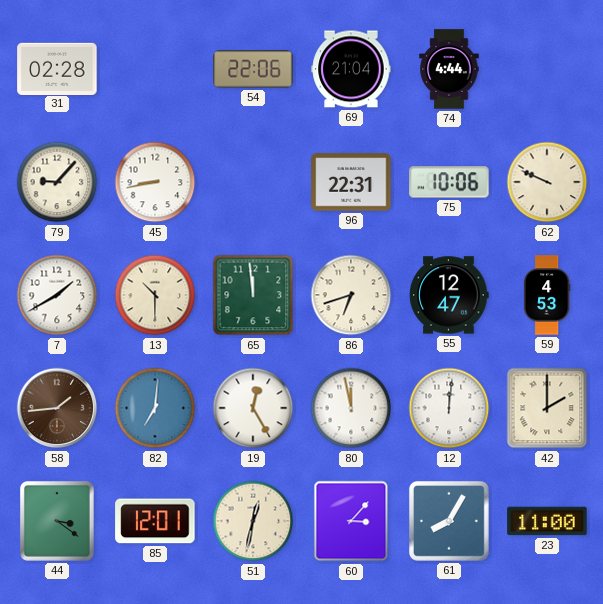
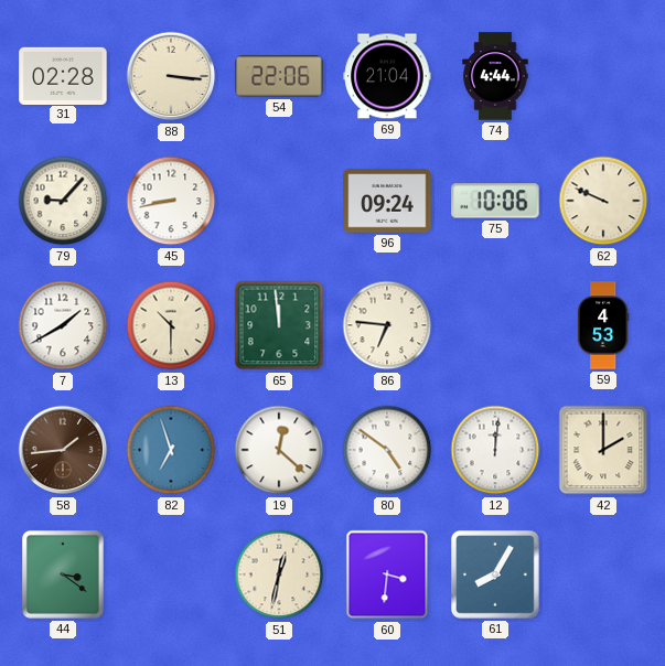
88: none -> 3:16 (171, 76)
96: 22:31 -> 09:24 (387, 201)
86: 6:42 -> 6:46 (387, 325)
55: 12:47 -> none (449, 295)
82: 7:01 -> 6:57 (171, 450)
19: 12:25 -> 12:22 (279, 450)
80: 11:58 -> 4:51 (387, 450)
85: 12:01 -> none (155, 521)
60: 3:07 -> 3:31 (387, 574)
23: 11:00 -> none (547, 521)
